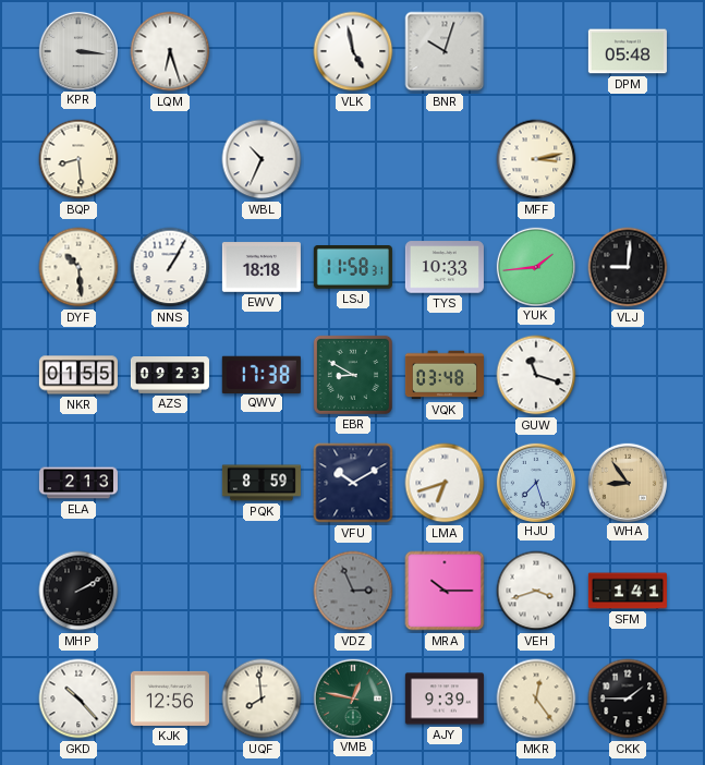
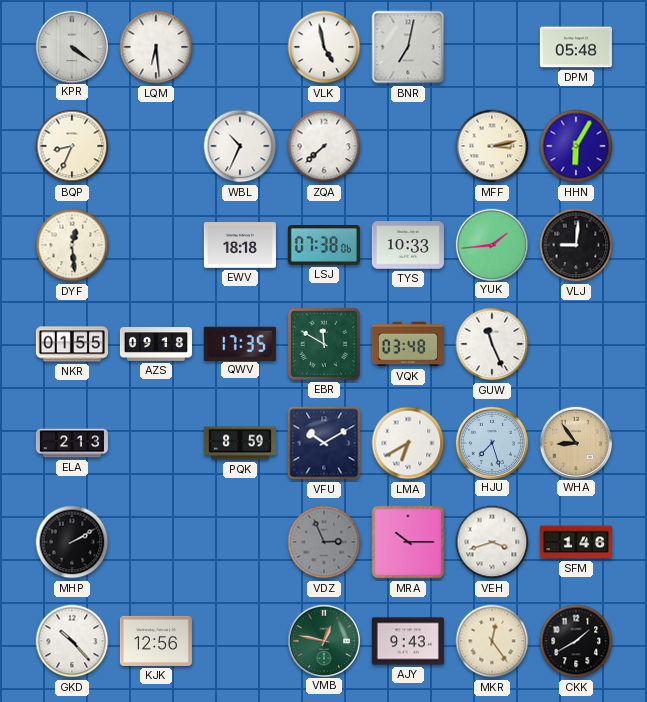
KPR: 3:16 -> 4:21 (71, 46)
LQM: 6:27 -> 6:29 (156, 47)
BNR: 10:03 -> 7:02 (408, 47)
BQP: 8:29 -> 8:34 (72, 146)
ZQA: none -> 7:38 (324, 146)
HHN: none -> 6:05 (576, 146)
DYF: 10:29 -> 12:29 (72, 245)
NNS: 1:05 -> none (170, 267)
LSJ: 11:58 -> 07:38 (324, 246)
AZS: 09:23 -> 09:18 (156, 344)
QWV: 17:38 -> 17:35 (240, 343)
EBR: 8:50 -> 11:50 (324, 344)
GUW: 11:18 -> 11:26 (492, 344)
LMA: 6:42 -> 6:40 (408, 443)
SFM: 1:41 -> 1:46 (576, 542)
UQF: 7:59 -> none (262, 699)
AJY: 9:39 -> 9:43 (408, 641)
CKK: 1:45 -> 1:40 (576, 641)
